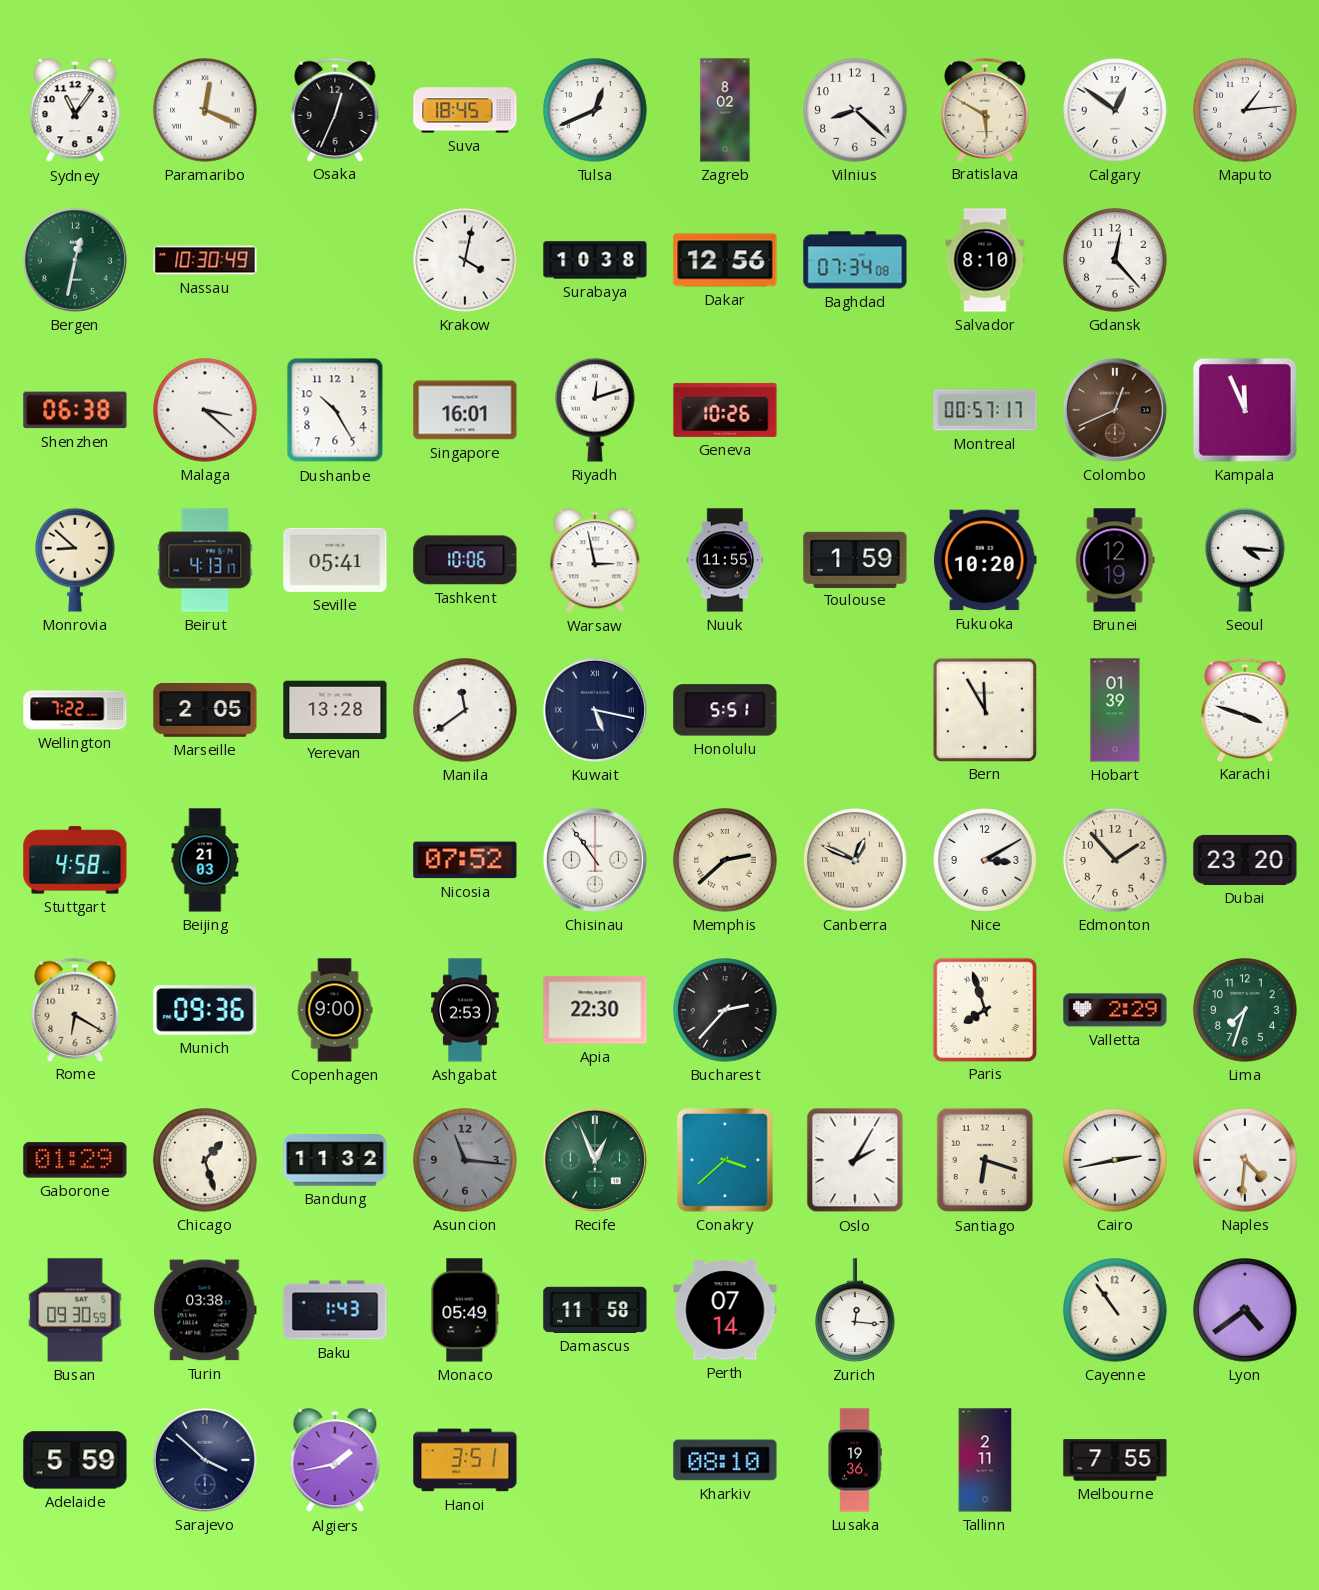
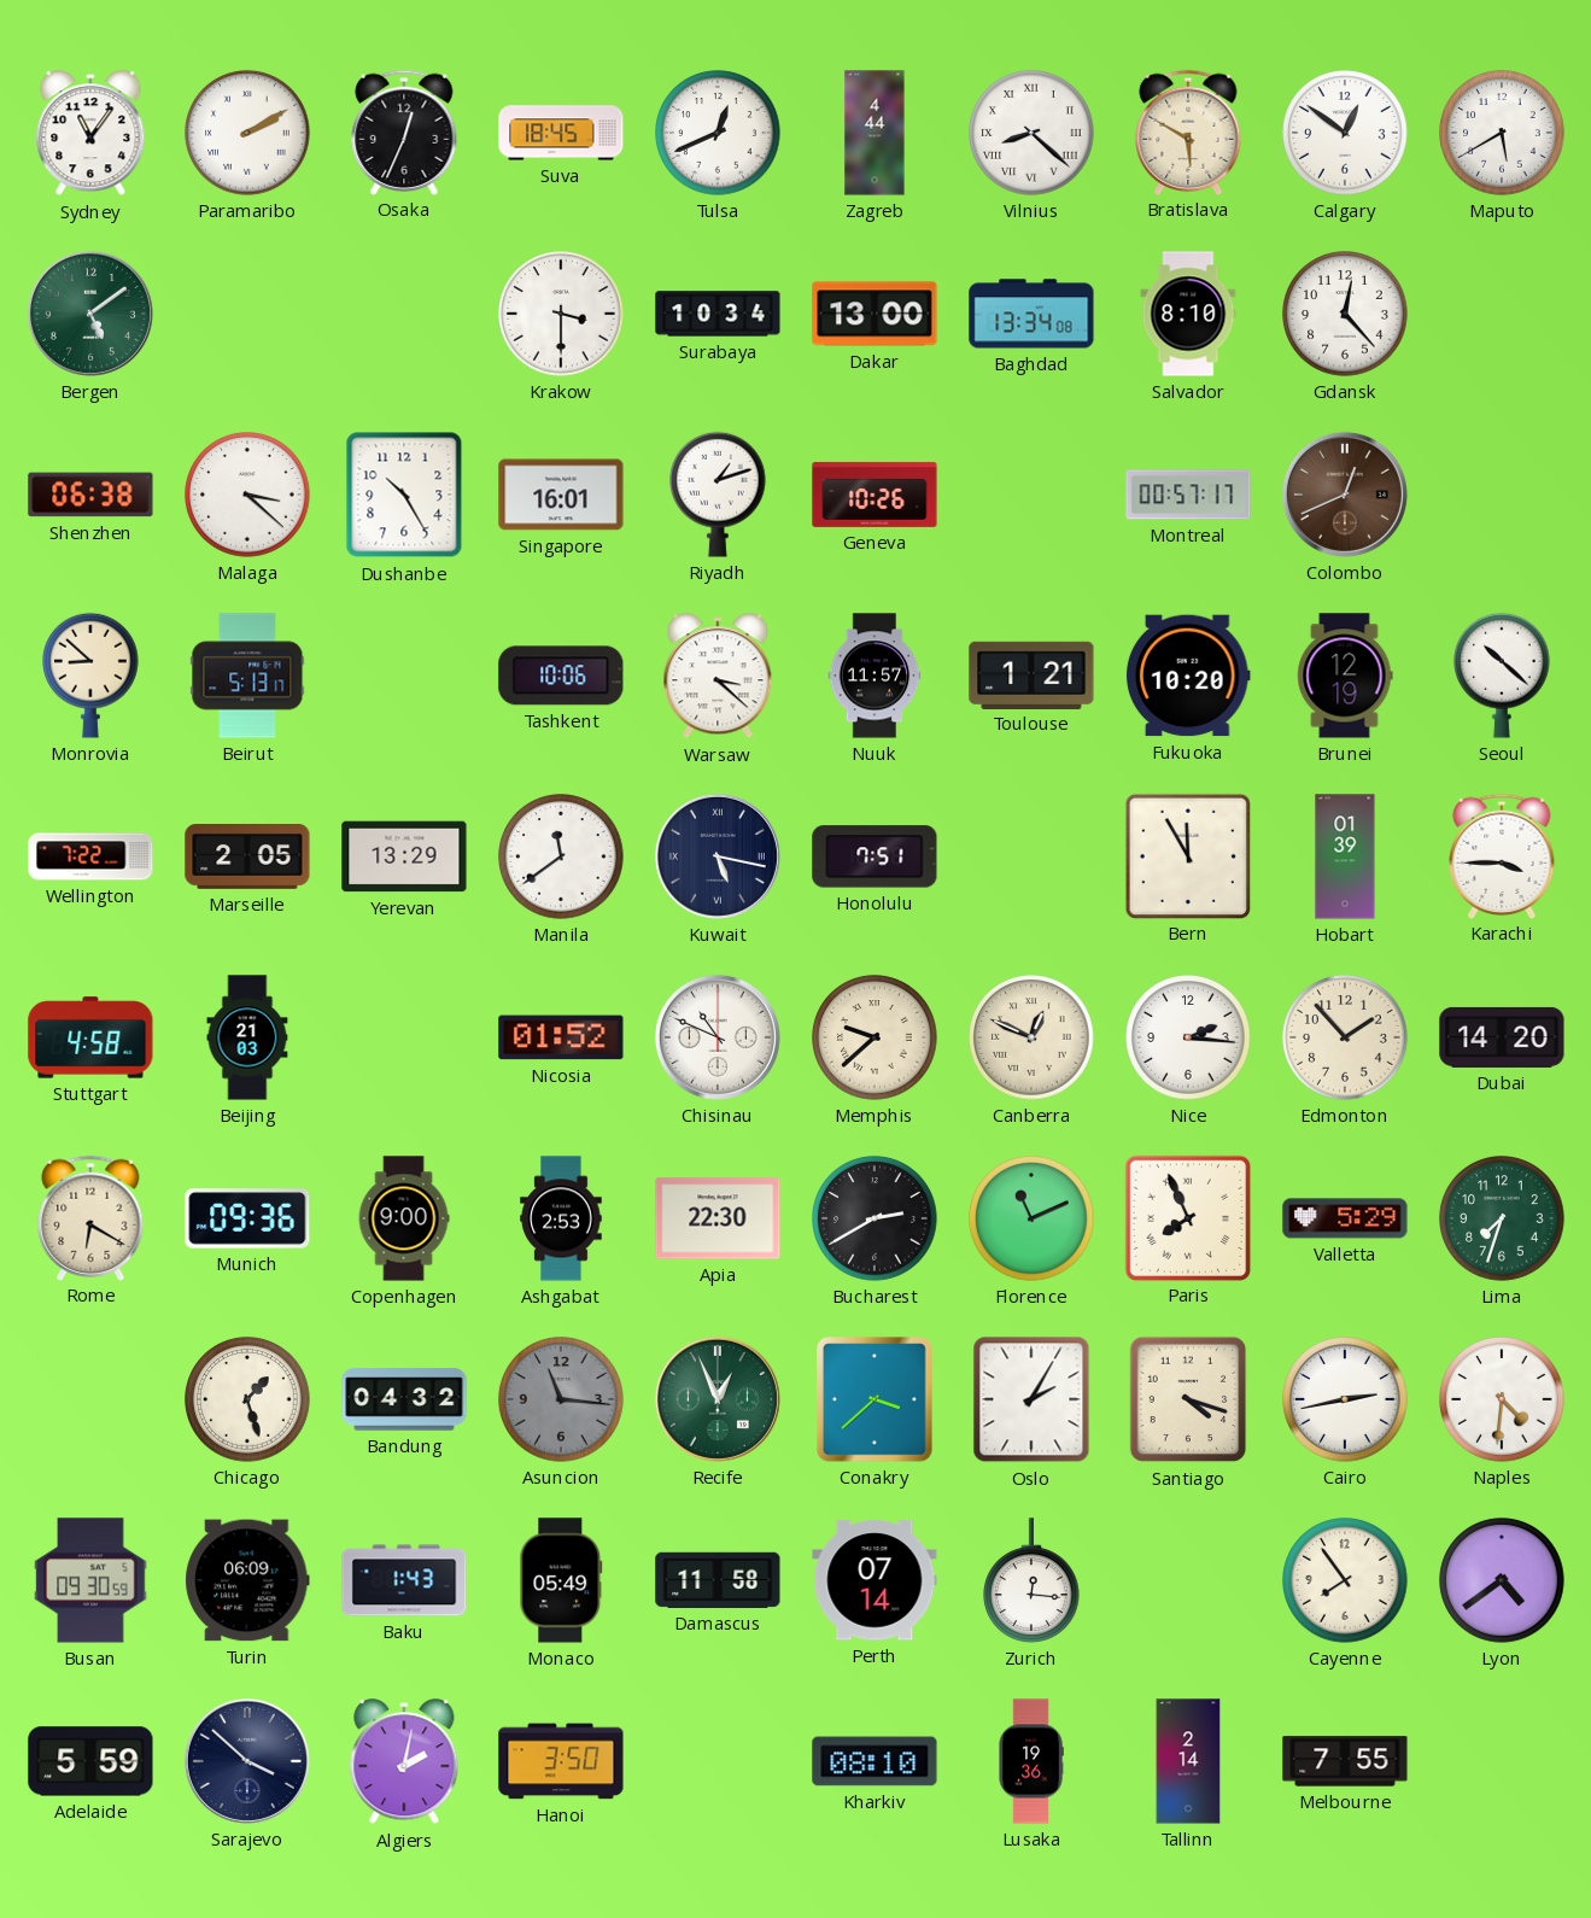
Paramaribo: 12:19 -> 2:10 (247, 133)
Zagreb: 8:02 -> 4:44 (875, 133)
Vilnius numerals: Arabic -> Roman (1031, 133)
Maputo: 1:14 -> 5:40 (1502, 133)
Bergen: 12:32 -> 5:09 (90, 314)
Nassau: 10:30 -> none (205, 260)
Krakow: 4:02 -> 3:30 (561, 314)
Surabaya: 10:38 -> 10:34 (718, 314)
Dakar: 12:56 -> 13:00 (875, 314)
Baghdad: 07:34 -> 13:34 (1031, 314)
Riyadh: 12:12 -> 1:12 (718, 495)
Kampala: 11:56 -> none (1245, 410)
Beirut: 4:13 -> 5:13 (247, 676)
Seville: 05:41 -> none (335, 560)
Warsaw: 2:58 -> 3:22 (718, 677)
Nuuk: 11:55 -> 11:57 (875, 676)
Toulouse: 1:59 -> 1:21 (1031, 674)
Seoul: 4:16 -> 10:22 (1502, 676)
Yerevan: 13:28 -> 13:29 (404, 856)
Honolulu: 5:51 -> 7:51 (875, 856)
Karachi: 3:48 -> 3:45 (1502, 855)
Nicosia: 07:52 -> 01:52 (561, 1037)
Chisinau: 10:54 -> 10:49 (718, 1037)
Memphis: 2:38 -> 9:38 (875, 1037)
Nice: 3:10 -> 2:16 (1188, 1037)
Dubai: 23:20 -> 14:20 (1502, 1037)
Bucharest: 2:37 -> 2:40 (875, 1218)
Florence: none -> 11:11 (1031, 1218)
Paris: 7:57 -> 7:56 (1187, 1217)
Valletta: 2:29 -> 5:29 (1345, 1218)
Gaborone: 01:29 -> none (75, 1160)
Bandung: 11:32 -> 04:32 (404, 1399)
Santiago: 6:18 -> 4:18 (1188, 1399)
Turin: 03:38 -> 06:09 (247, 1580)
Cayenne: 10:54 -> 7:54 (1345, 1580)
Algiers: 1:43 -> 2:02 (404, 1762)
Hanoi: 3:51 -> 3:50 (561, 1761)
Tallinn: 2:11 -> 2:14 (1188, 1761)
